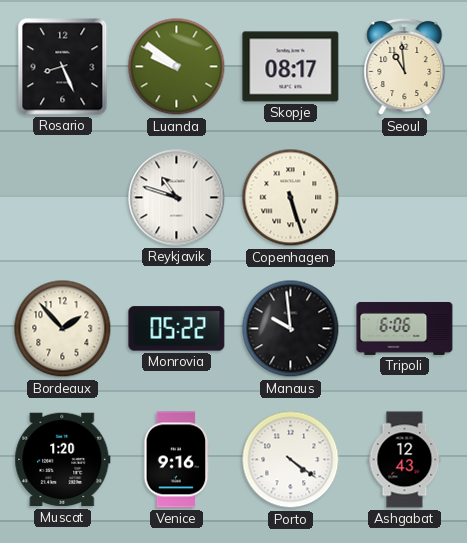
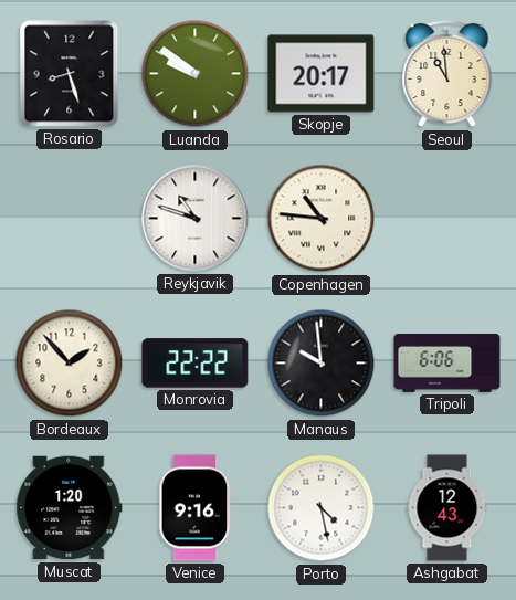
Rosario: 8:26 -> 8:27 (70, 74)
Skopje: 08:17 -> 20:17 (322, 74)
Copenhagen: 5:27 -> 10:46 (322, 219)
Monrovia: 05:22 -> 22:22 (196, 364)
Porto: 4:21 -> 4:28 (322, 508)
